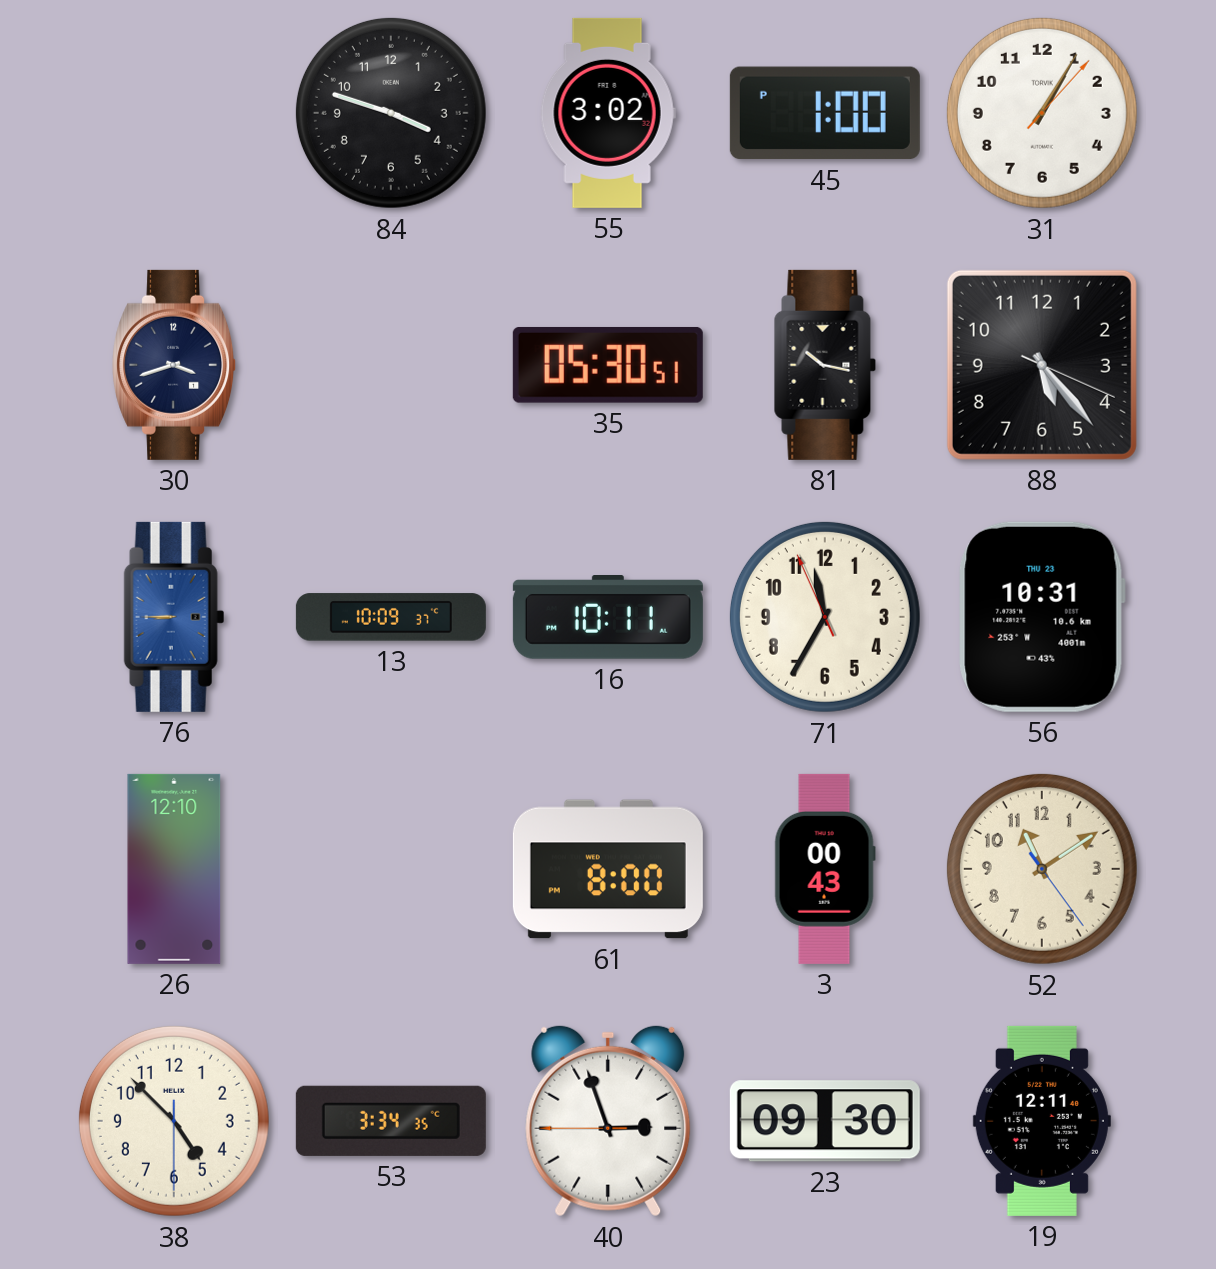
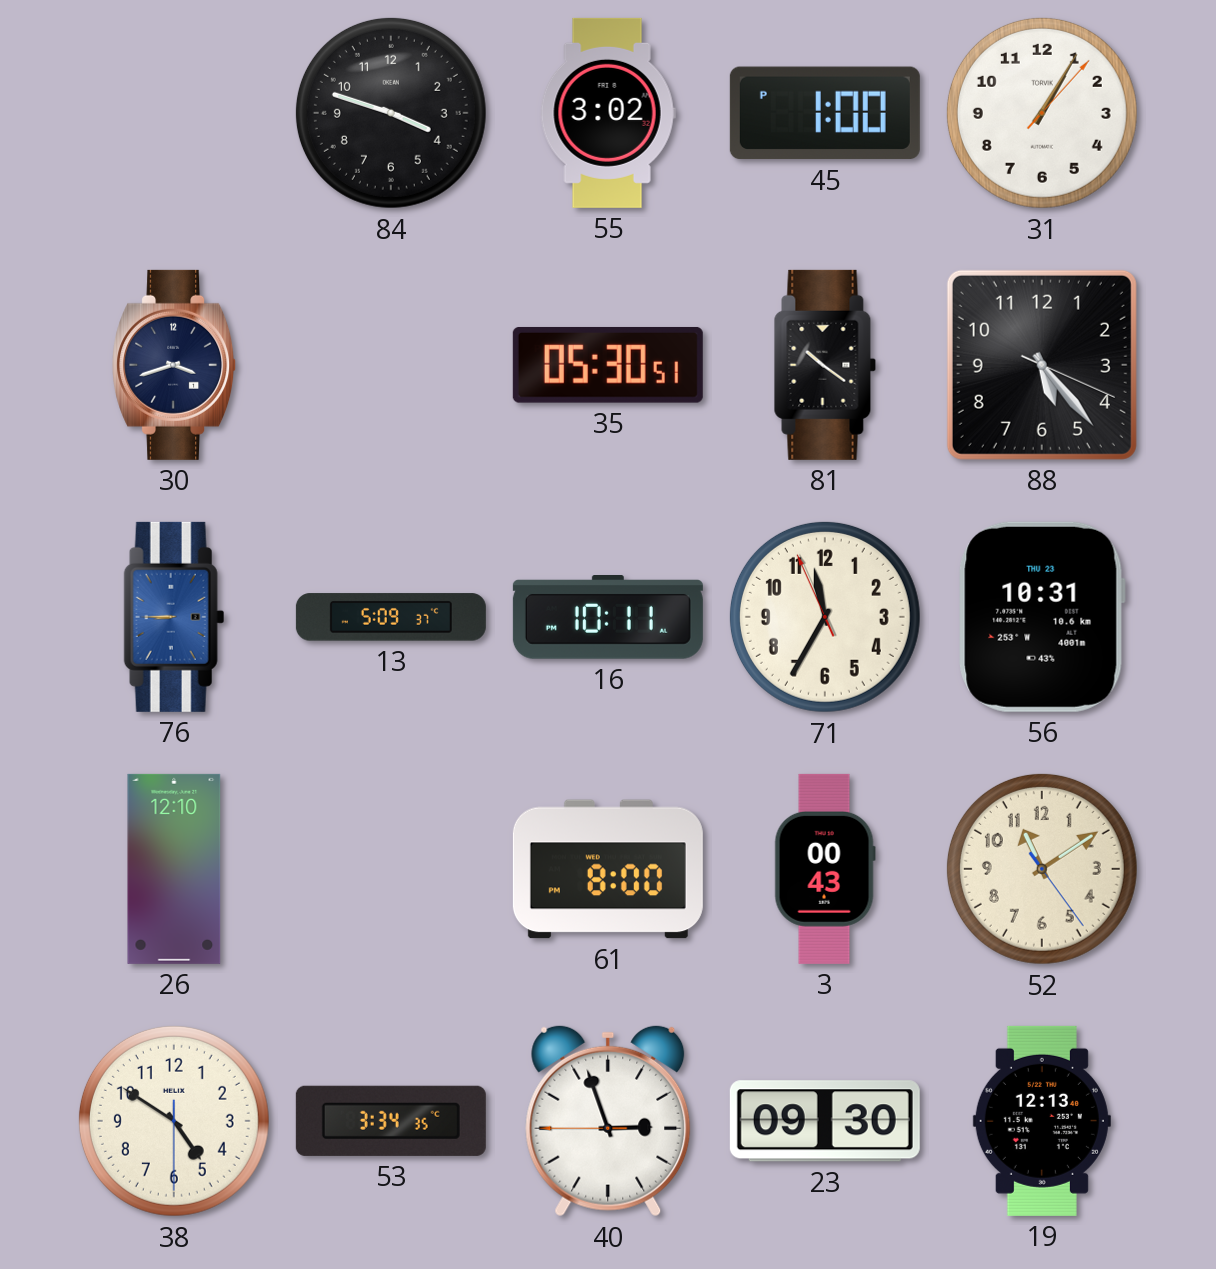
81: 10:17 -> 10:21 (825, 365)
13: 10:09 -> 5:09 (391, 617)
38: 4:52 -> 4:50 (174, 1121)
19: 12:11 -> 12:13 (1042, 1121)
